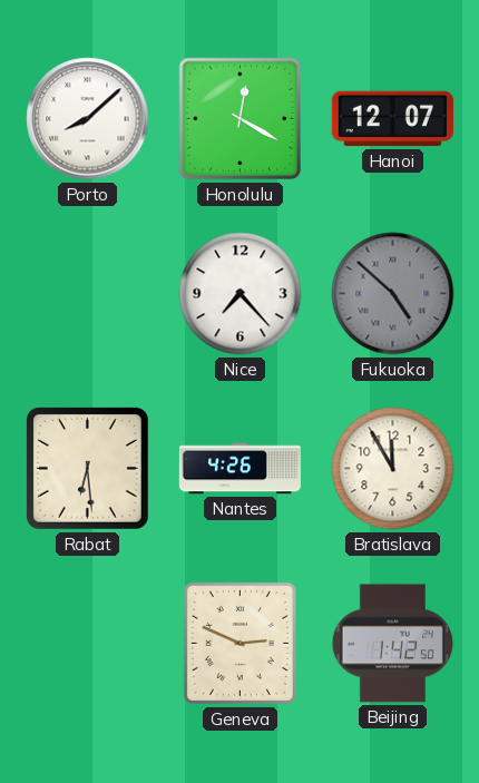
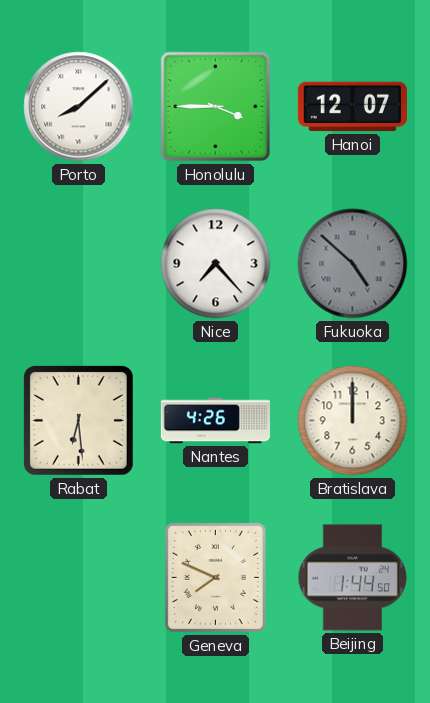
Honolulu: 12:20 -> 3:45 (216, 107)
Bratislava: 11:55 -> 12:00 (353, 421)
Geneva: 2:49 -> 7:49 (215, 577)
Beijing: 1:42 -> 1:44 (353, 578)
